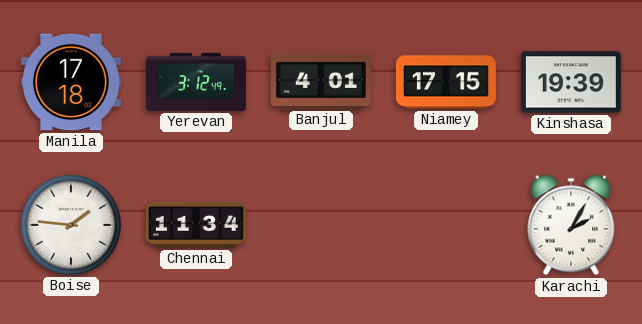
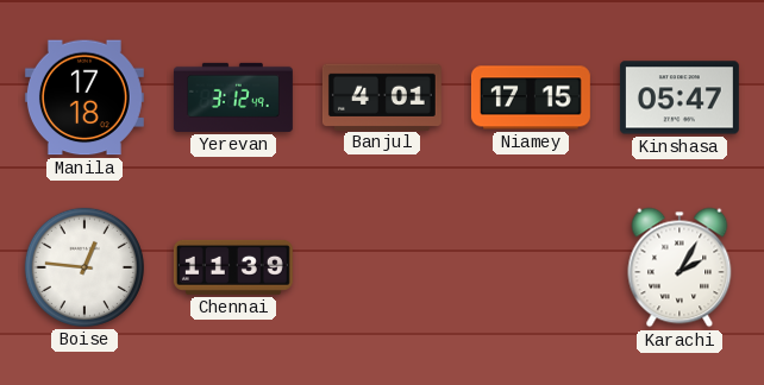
Kinshasa: 19:39 -> 05:47 (680, 97)
Boise: 1:46 -> 12:46 (84, 267)
Chennai: 11:34 -> 11:39 (233, 267)
